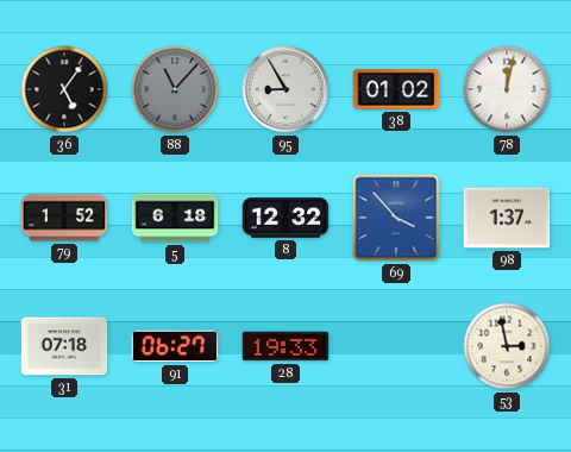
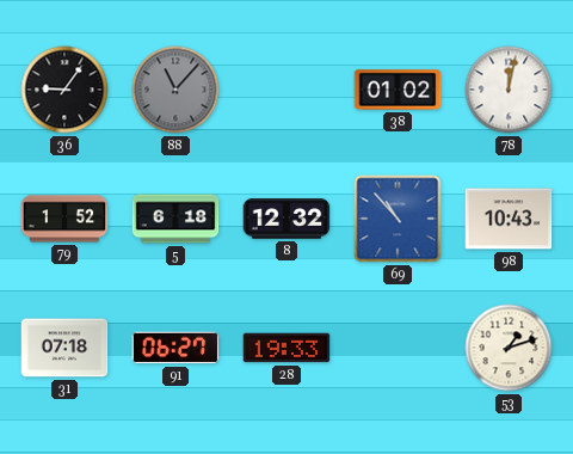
36: 5:06 -> 9:06 (64, 90)
95: 8:55 -> none (285, 89)
69: 3:53 -> 10:53 (398, 219)
98: 1:37 -> 10:43 (509, 219)
53: 2:58 -> 1:12 (509, 348)
